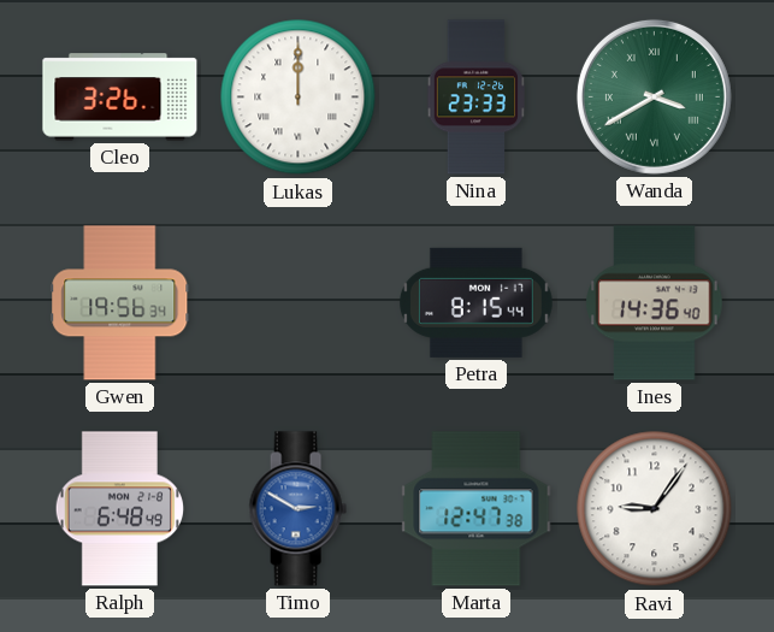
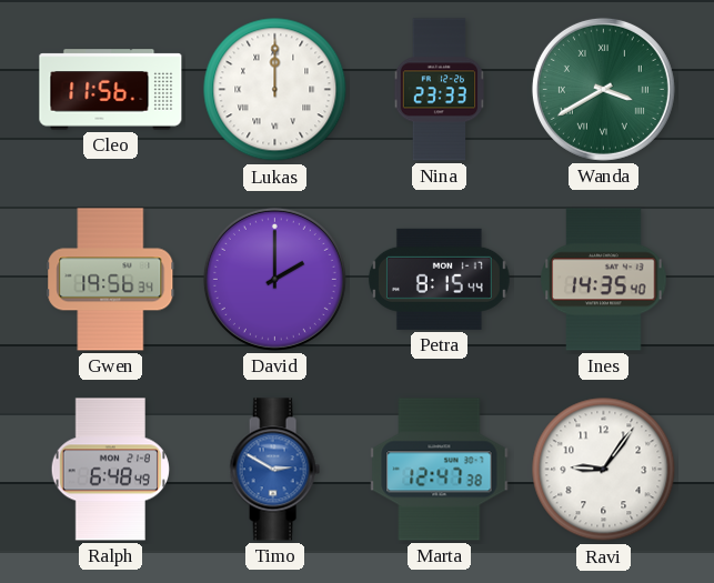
Cleo: 3:26 -> 11:56 (111, 90)
David: none -> 2:00 (274, 279)
Ines: 14:36 -> 14:35 (604, 280)
